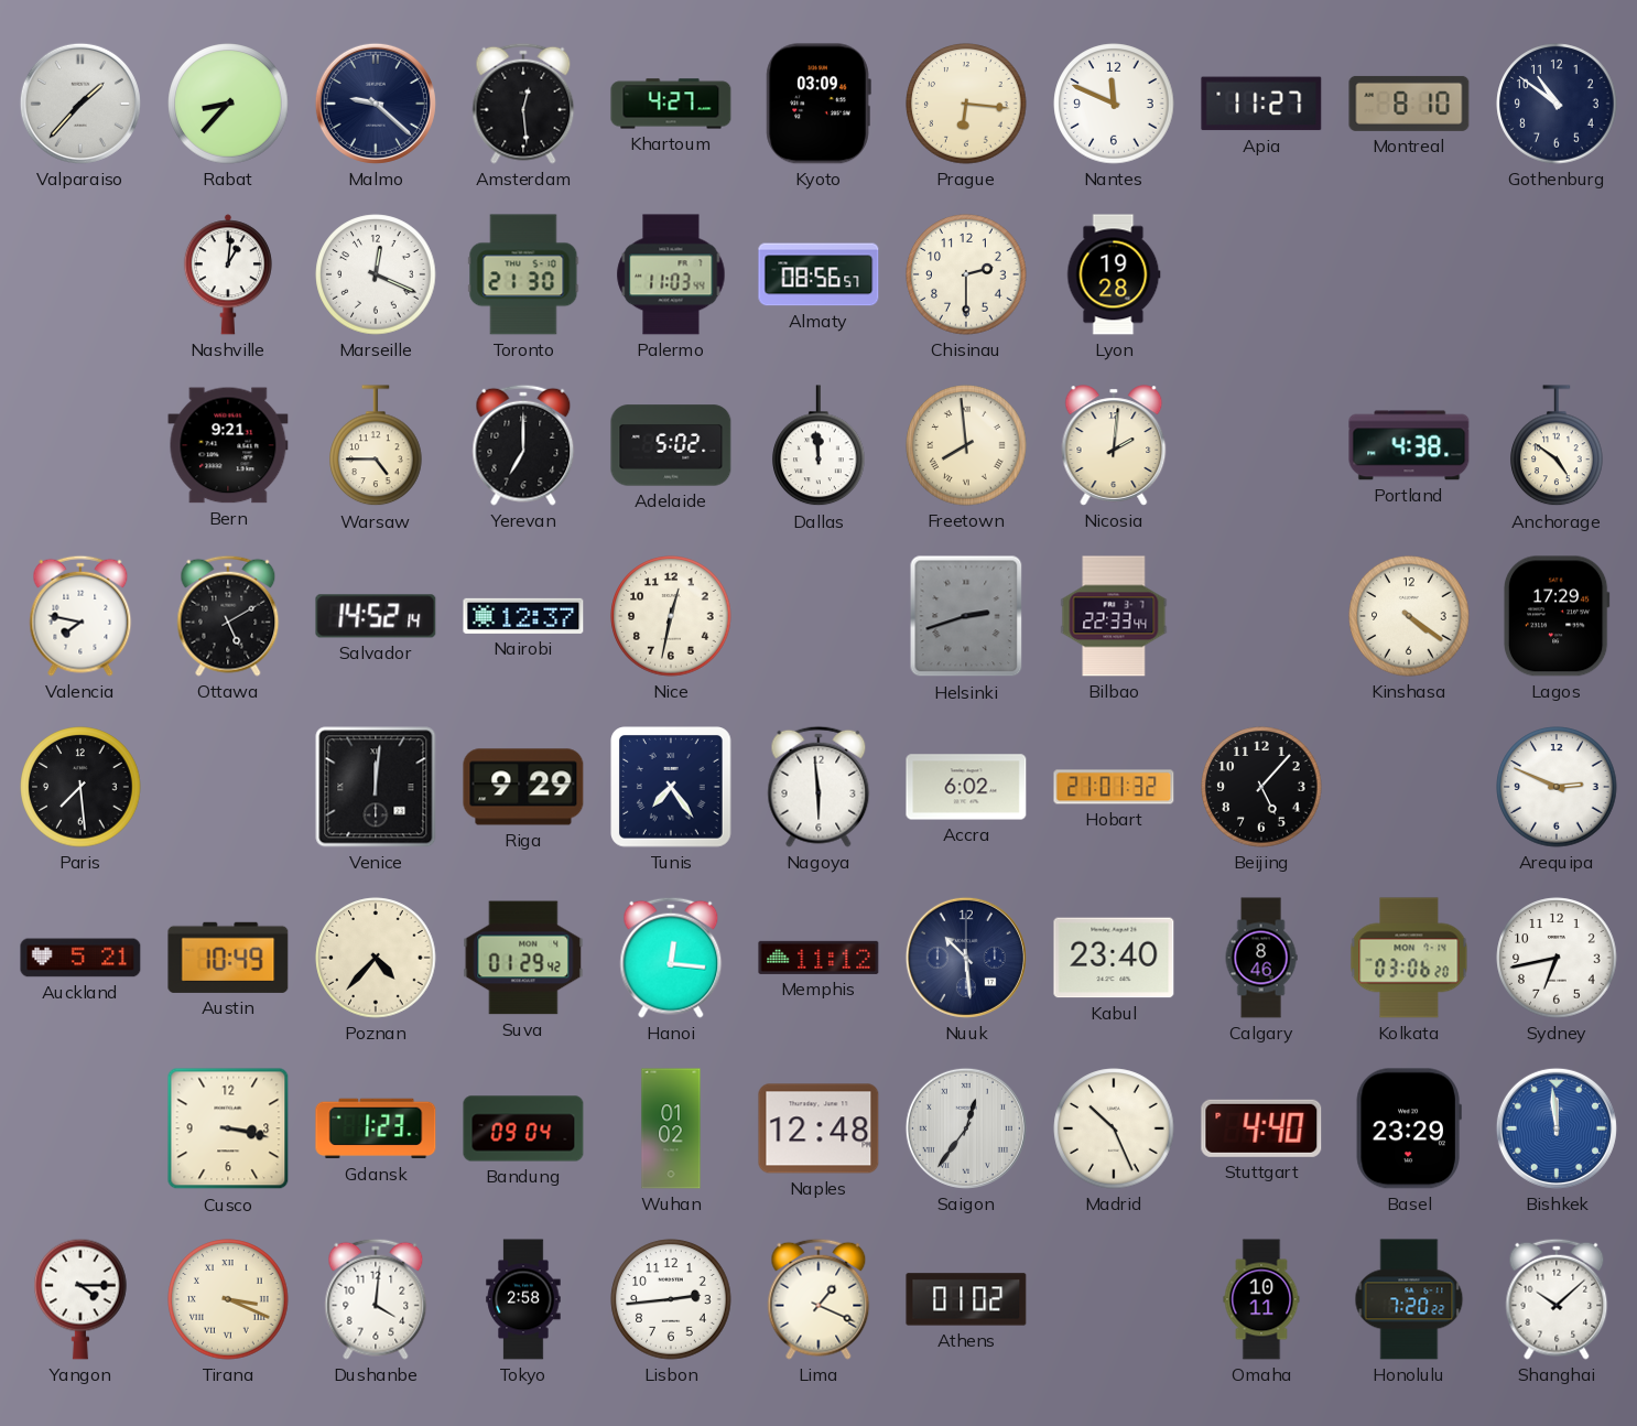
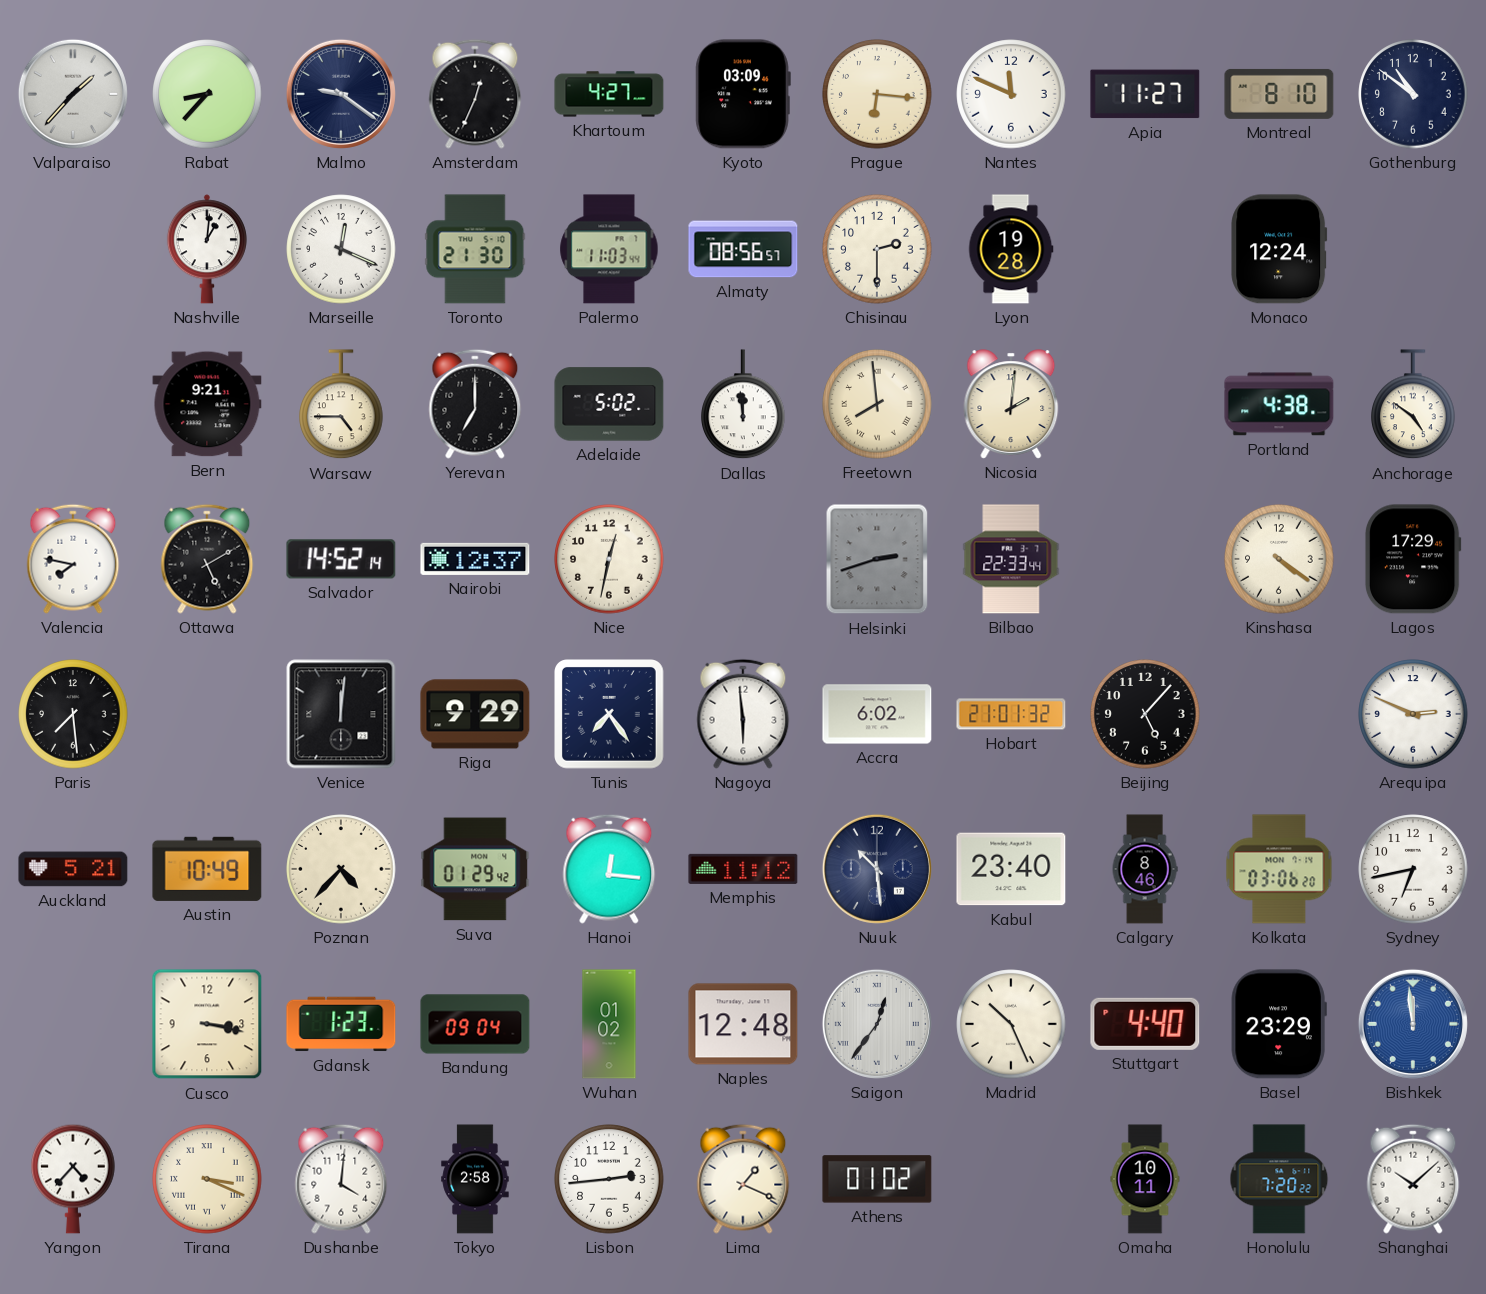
Malmo: 9:22 -> 9:21 (341, 94)
Amsterdam: 12:29 -> 12:34 (475, 94)
Monaco: none -> 12:24 (1279, 249)
Yangon: 4:15 -> 4:37 (73, 1179)
